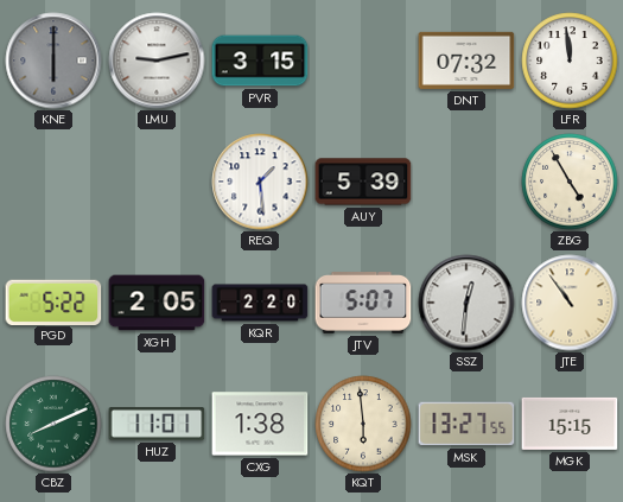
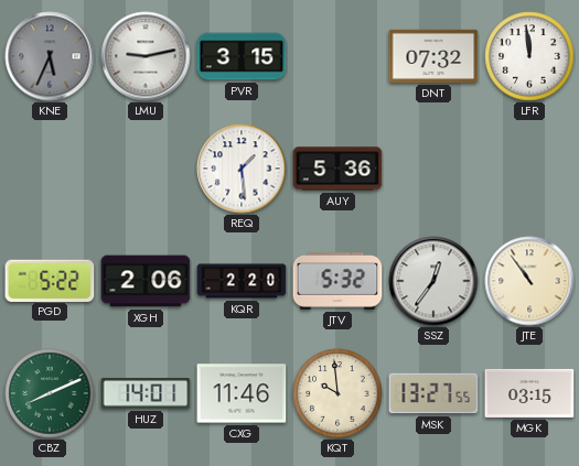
KNE: 6:00 -> 5:34 (50, 56)
AUY: 5:39 -> 5:36 (337, 169)
ZBG: 4:55 -> none (570, 182)
XGH: 2:05 -> 2:06 (146, 281)
JTV: 5:07 -> 5:32 (337, 281)
SSZ: 12:31 -> 12:36 (433, 281)
HUZ: 11:01 -> 14:01 (146, 393)
CXG: 1:38 -> 11:46 (242, 393)
KQT: 5:59 -> 9:59 (337, 393)
MGK: 15:15 -> 03:15 (529, 393)
